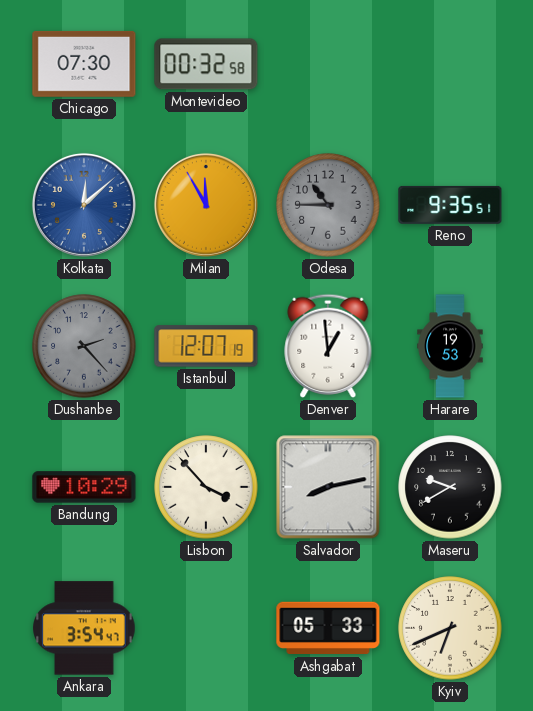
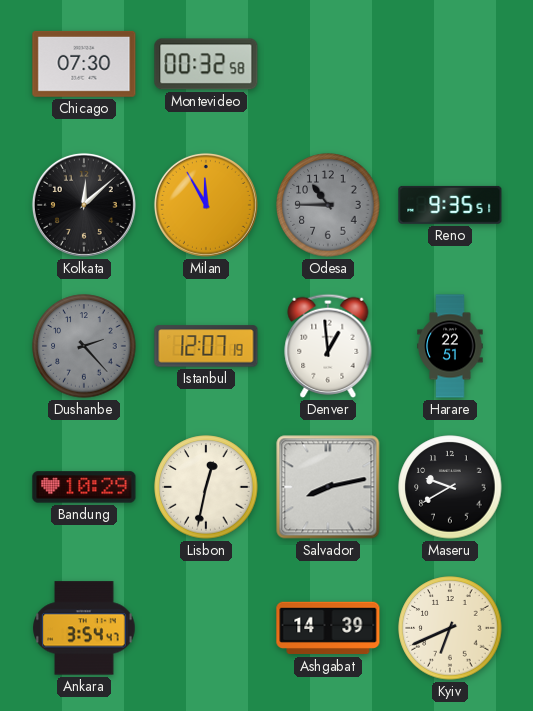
Kolkata dial: blue -> black (84, 205)
Harare: 19:53 -> 22:51 (450, 346)
Lisbon: 3:53 -> 12:32 (206, 487)
Ashgabat: 05:33 -> 14:39 (328, 628)
